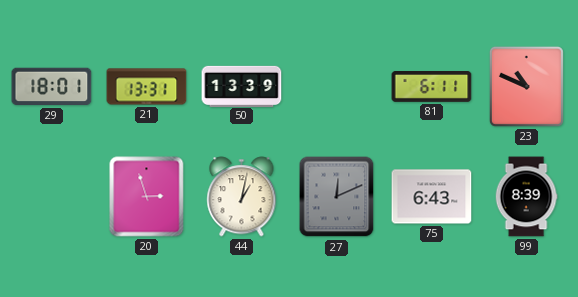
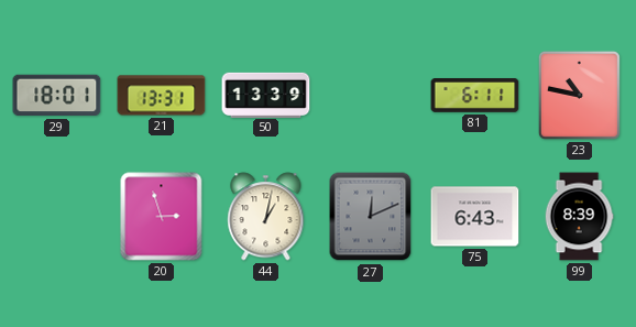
23: 10:49 -> 10:47 (579, 95)
